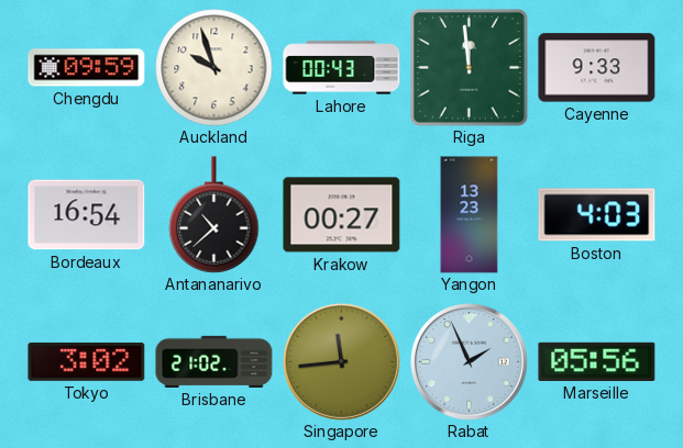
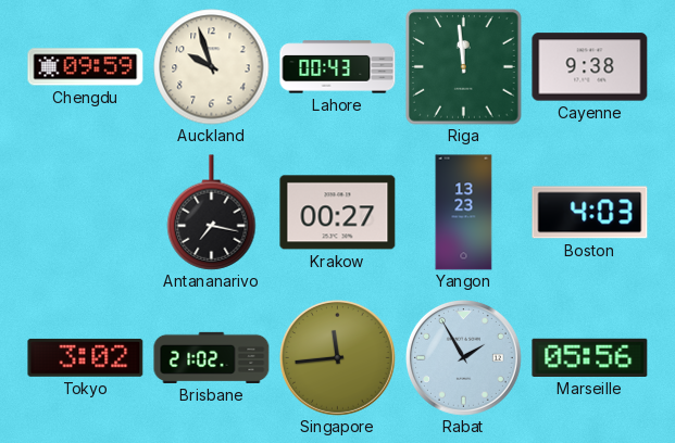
Cayenne: 9:33 -> 9:38 (590, 67)
Bordeaux: 16:54 -> none (87, 215)
Antananarivo: 10:38 -> 7:17 (212, 213)
Rabat: 1:56 -> 1:55 (463, 357)
